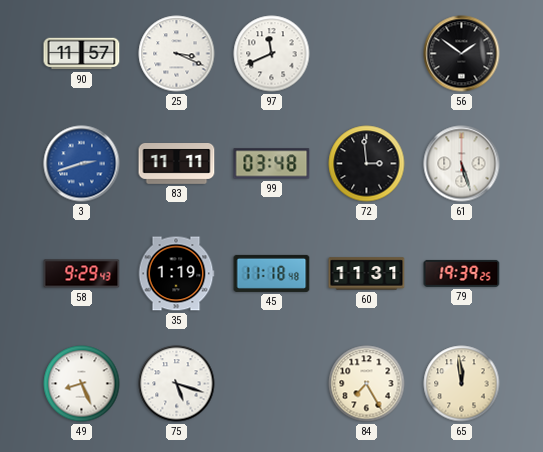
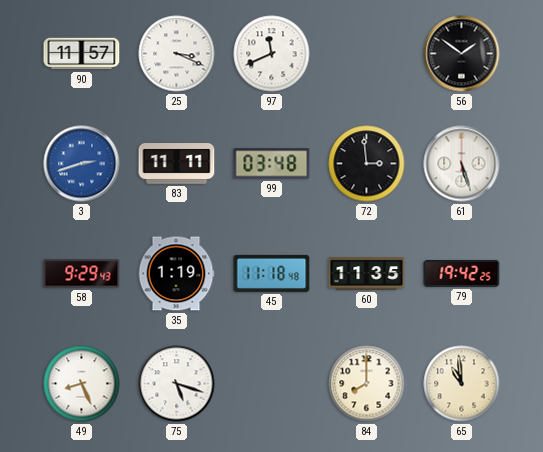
60: 11:31 -> 11:35 (367, 274)
79: 19:39 -> 19:42 (462, 273)
84: 7:25 -> 8:00 (367, 384)
65: 11:59 -> 10:59 (462, 384)
